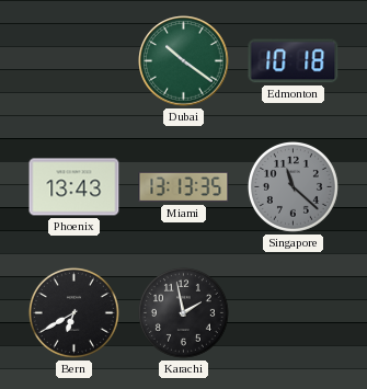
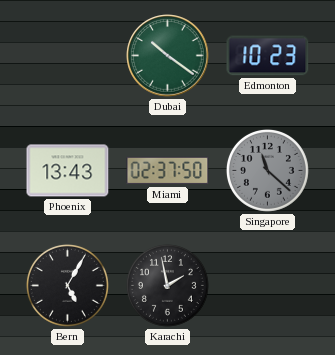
Edmonton: 10:18 -> 10:23 (268, 56)
Miami: 13:13 -> 02:37 (168, 171)
Bern: 6:40 -> 5:05 (67, 285)
